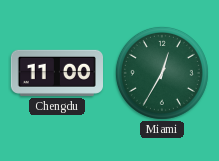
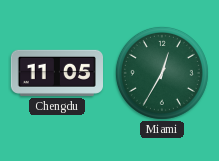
Chengdu: 11:00 -> 11:05 (56, 73)
